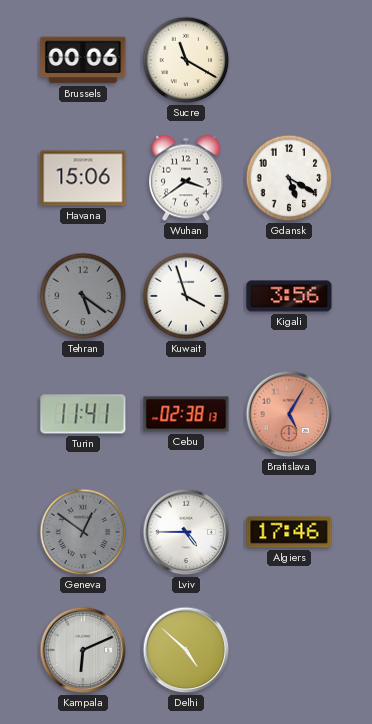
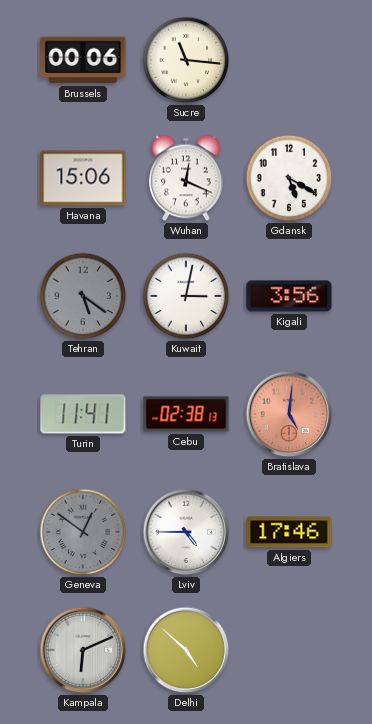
Sucre: 11:20 -> 11:16 (186, 60)
Wuhan: 3:39 -> 12:19 (186, 178)
Kuwait: 3:57 -> 3:02 (186, 296)
Bratislava: 5:05 -> 5:01 (289, 414)
